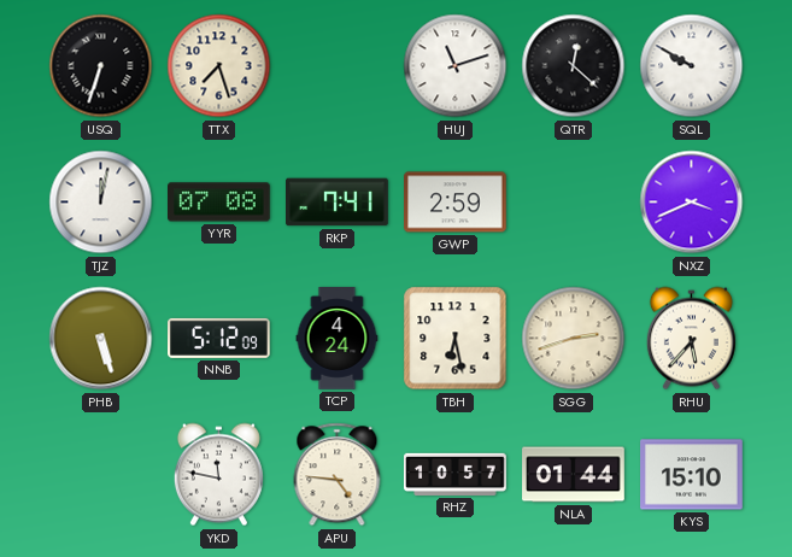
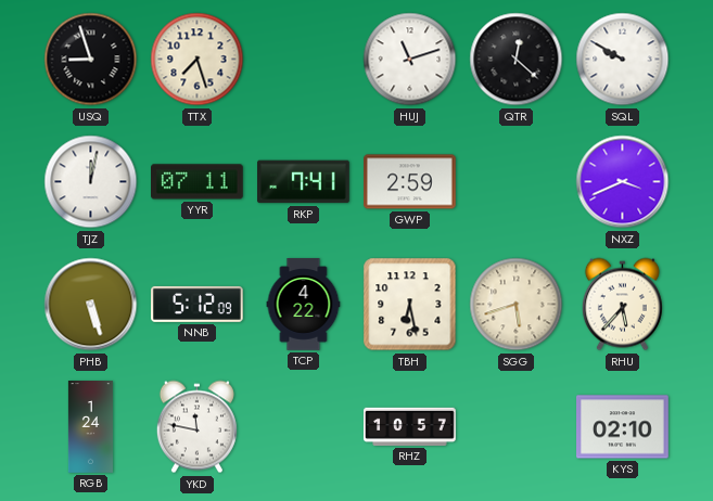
USQ: 6:33 -> 8:57 (91, 60)
YYR: 07:08 -> 07:11 (198, 182)
TCP: 4:24 -> 4:22 (304, 305)
SGG: 2:42 -> 5:42 (517, 305)
RGB: none -> 1:24 (90, 427)
APU: 4:46 -> none (338, 475)
NLA: 01:44 -> none (574, 475)
KYS: 15:10 -> 02:10 (623, 427)
